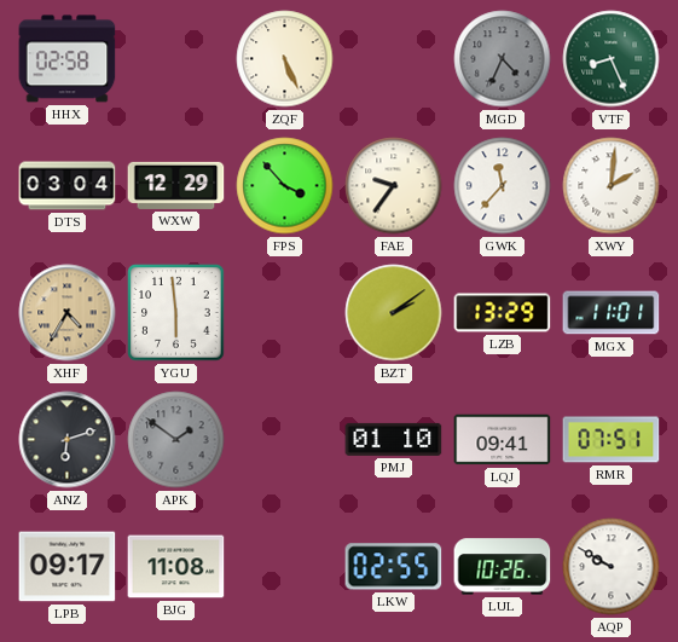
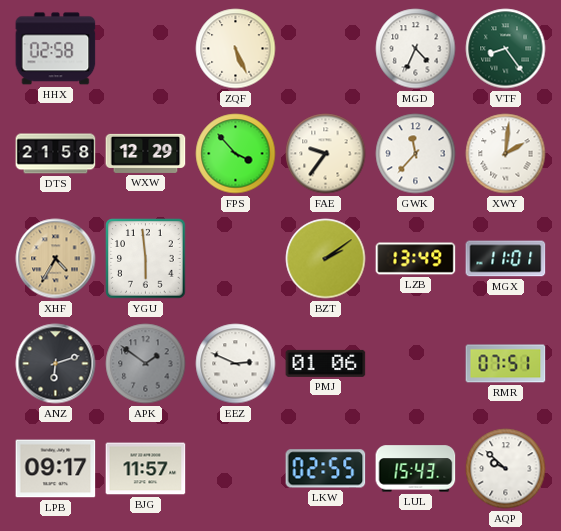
MGD dial: grey -> white (416, 49)
VTF: 8:26 -> 8:24 (506, 49)
DTS: 03:04 -> 21:58 (56, 154)
LZB: 13:29 -> 13:49 (416, 259)
EEZ: none -> 2:49 (236, 364)
PMJ: 01:10 -> 01:06 (326, 363)
LQJ: 09:41 -> none (503, 440)
BJG: 11:08 -> 11:57 (146, 469)
LUL: 10:26 -> 15:43 (416, 469)
AQP: 9:50 -> 9:52 (506, 469)
